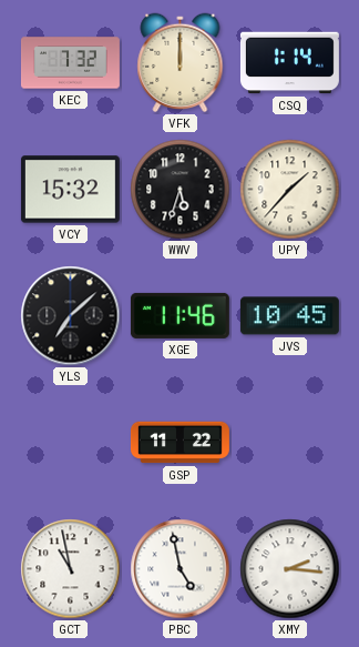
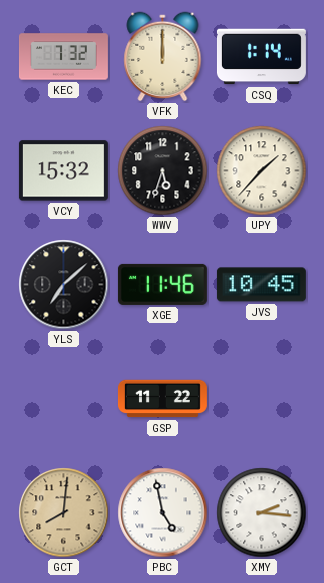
GCT: 10:58 -> 8:01 (64, 513)
GCT dial: white -> champagne (64, 513)
